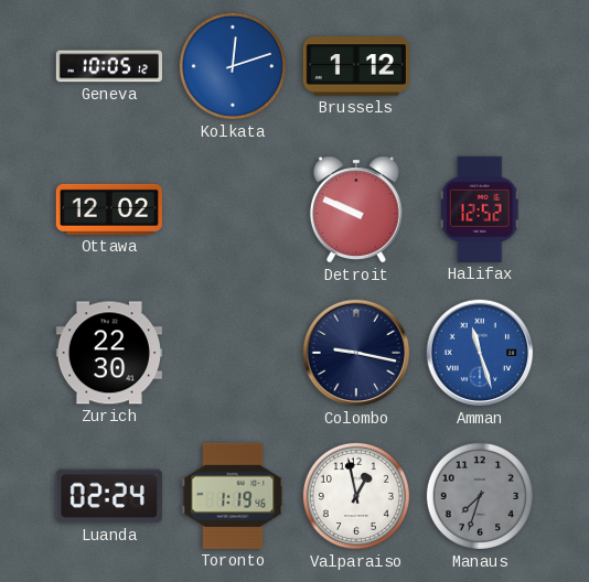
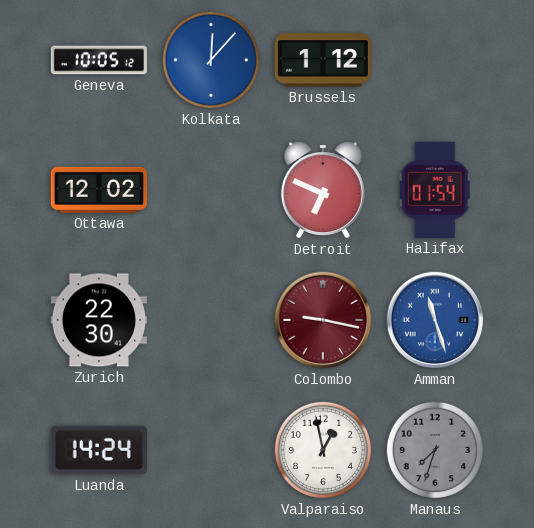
Kolkata: 12:12 -> 12:07 (211, 60)
Detroit: 9:49 -> 6:49 (323, 190)
Halifax: 12:52 -> 01:54 (435, 190)
Colombo dial: navy -> burgundy (323, 320)
Luanda: 02:24 -> 14:24 (99, 450)
Toronto: 1:19 -> none (233, 496)
